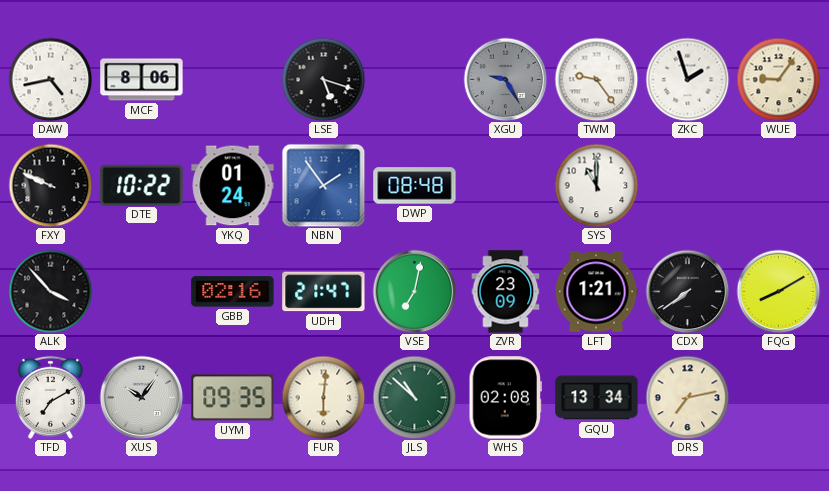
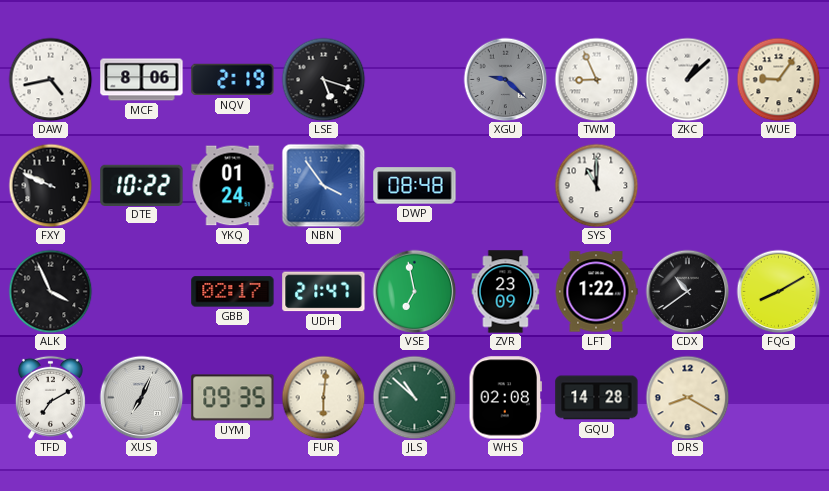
NQV: none -> 2:19 (233, 80)
XGU: 9:25 -> 9:22 (505, 79)
TWM: 9:24 -> 8:56 (596, 79)
ZKC: 1:57 -> 1:08 (687, 79)
NBN: 1:54 -> 3:54 (323, 185)
ALK: 3:53 -> 3:56 (50, 291)
GBB: 02:16 -> 02:17 (233, 292)
VSE: 7:02 -> 6:58 (414, 291)
LFT: 1:21 -> 1:22 (596, 292)
CDX: 7:39 -> 10:39 (687, 291)
XUS: 10:06 -> 7:04 (141, 397)
GQU: 13:34 -> 14:28 (597, 398)
DRS: 7:13 -> 8:20 (687, 397)
